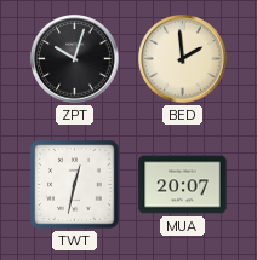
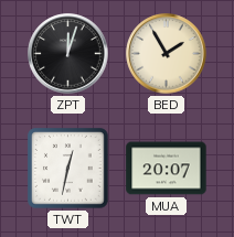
ZPT: 10:03 -> 12:03 (68, 54)
BED: 1:59 -> 1:55 (167, 54)
